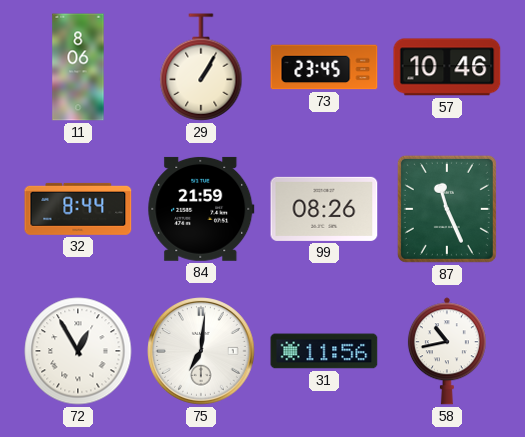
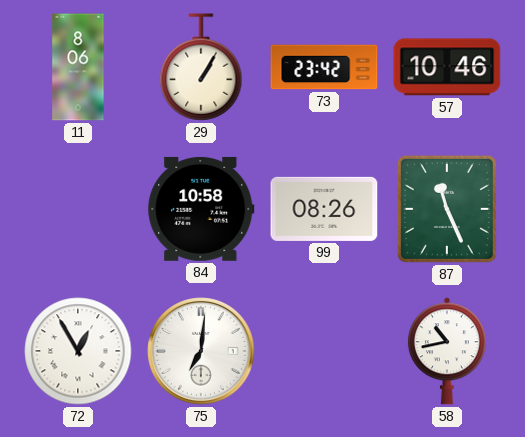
73: 23:45 -> 23:42 (324, 67)
32: 8:44 -> none (78, 209)
84: 21:59 -> 10:58 (201, 209)
31: 11:56 -> none (324, 351)
